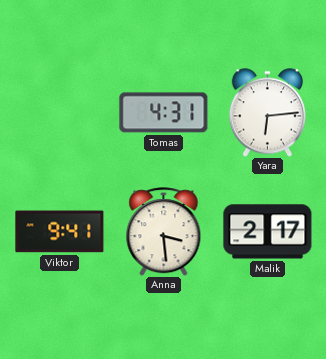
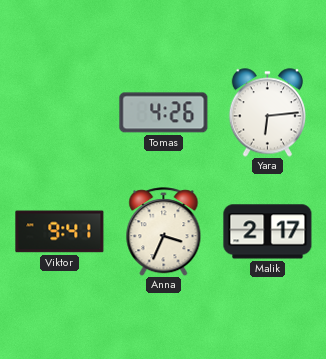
Tomas: 4:31 -> 4:26 (164, 113)
Anna: 3:29 -> 3:34 (164, 232)
